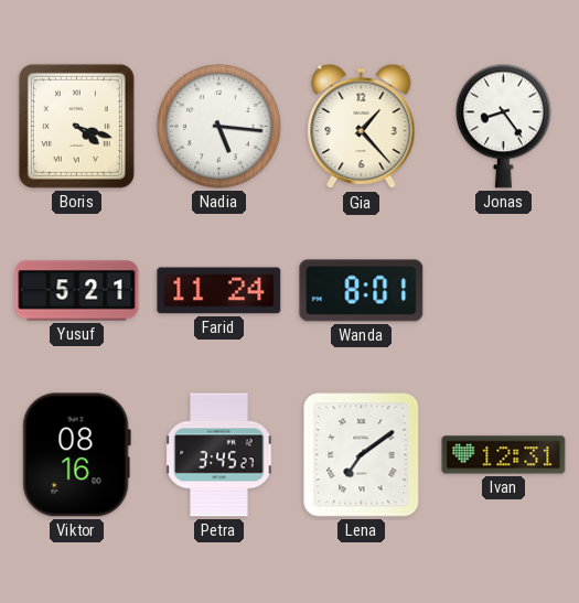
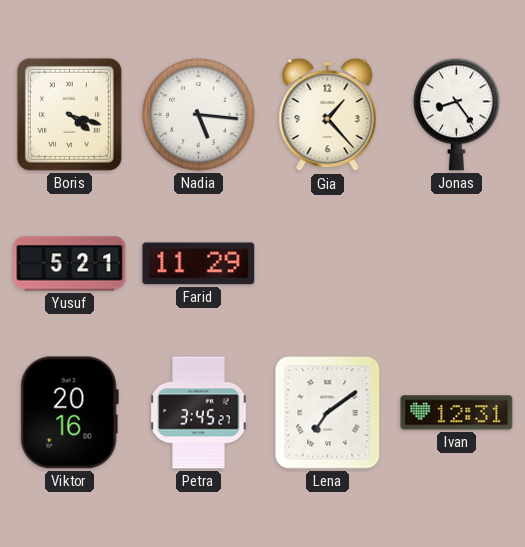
Farid: 11:24 -> 11:29 (199, 264)
Wanda: 8:01 -> none (362, 291)
Viktor: 08:16 -> 20:16 (69, 413)
